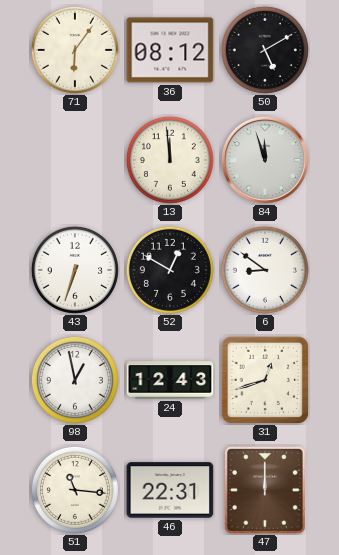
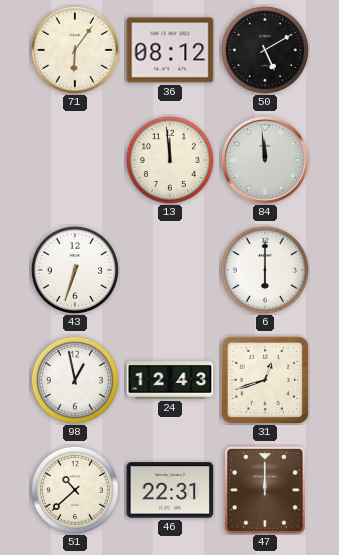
84: 11:57 -> 11:59 (265, 160)
52: 12:50 -> none (170, 270)
6: 8:51 -> 6:00 (265, 270)
51: 11:16 -> 10:38 (75, 490)
